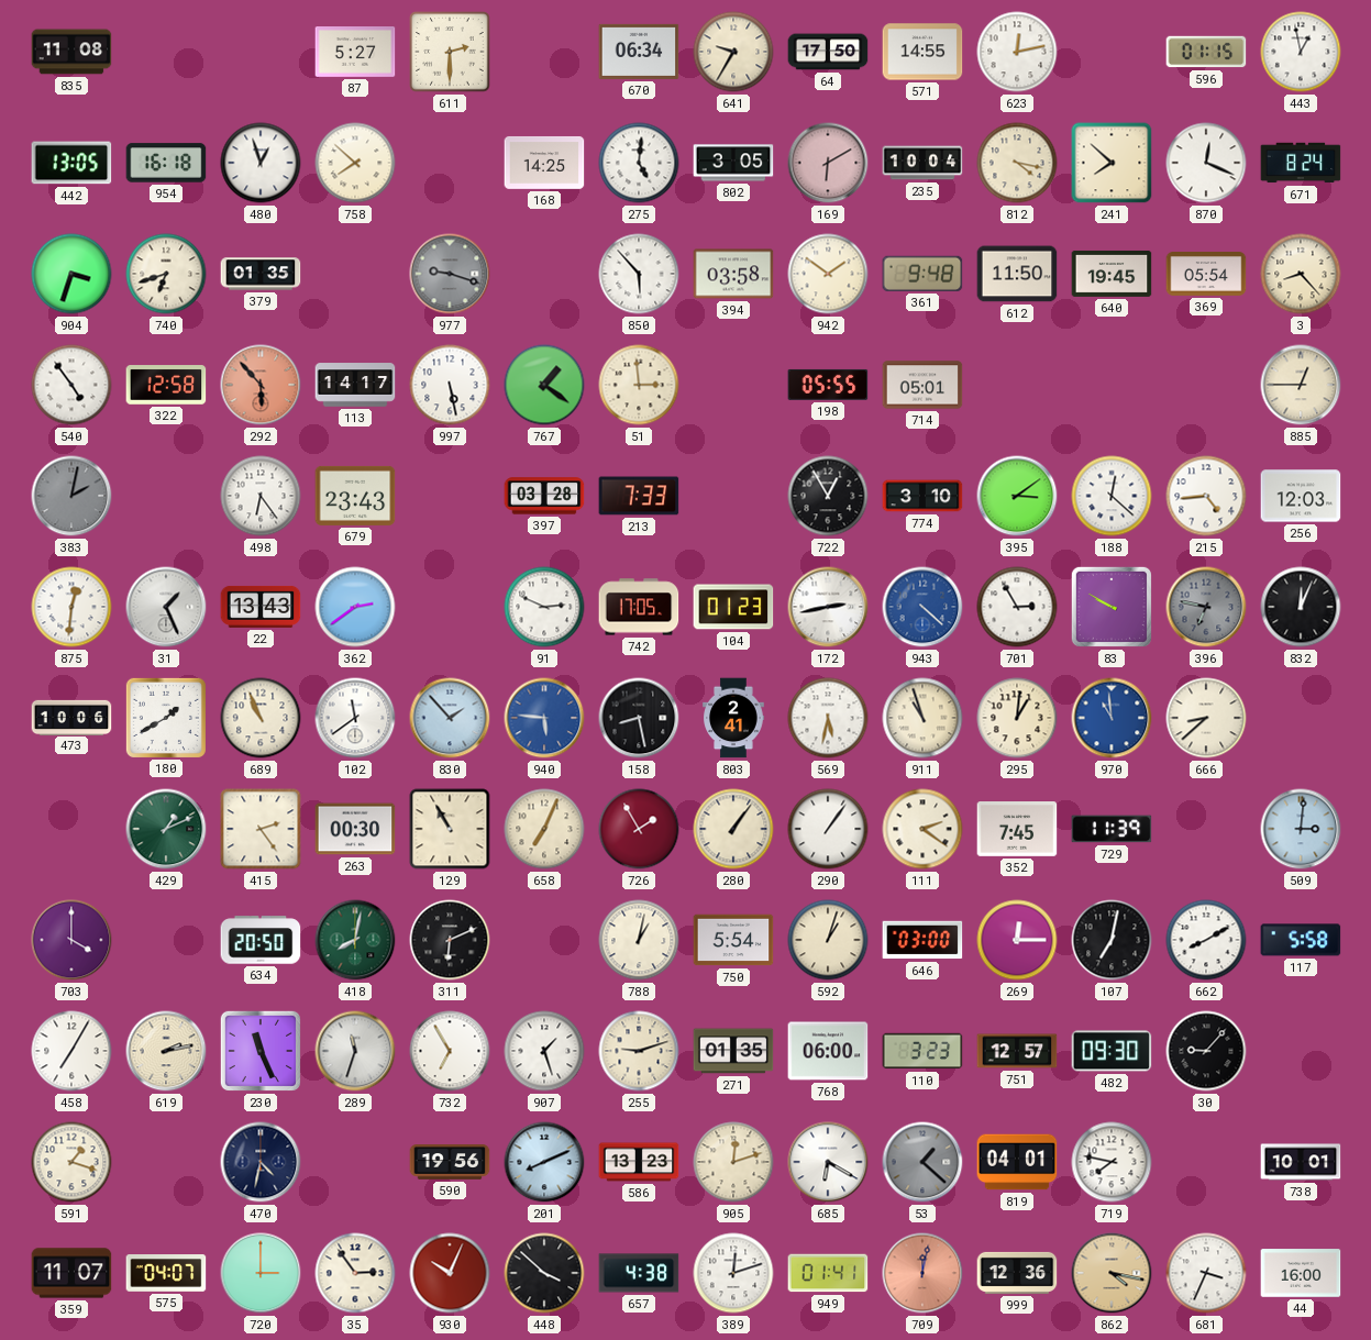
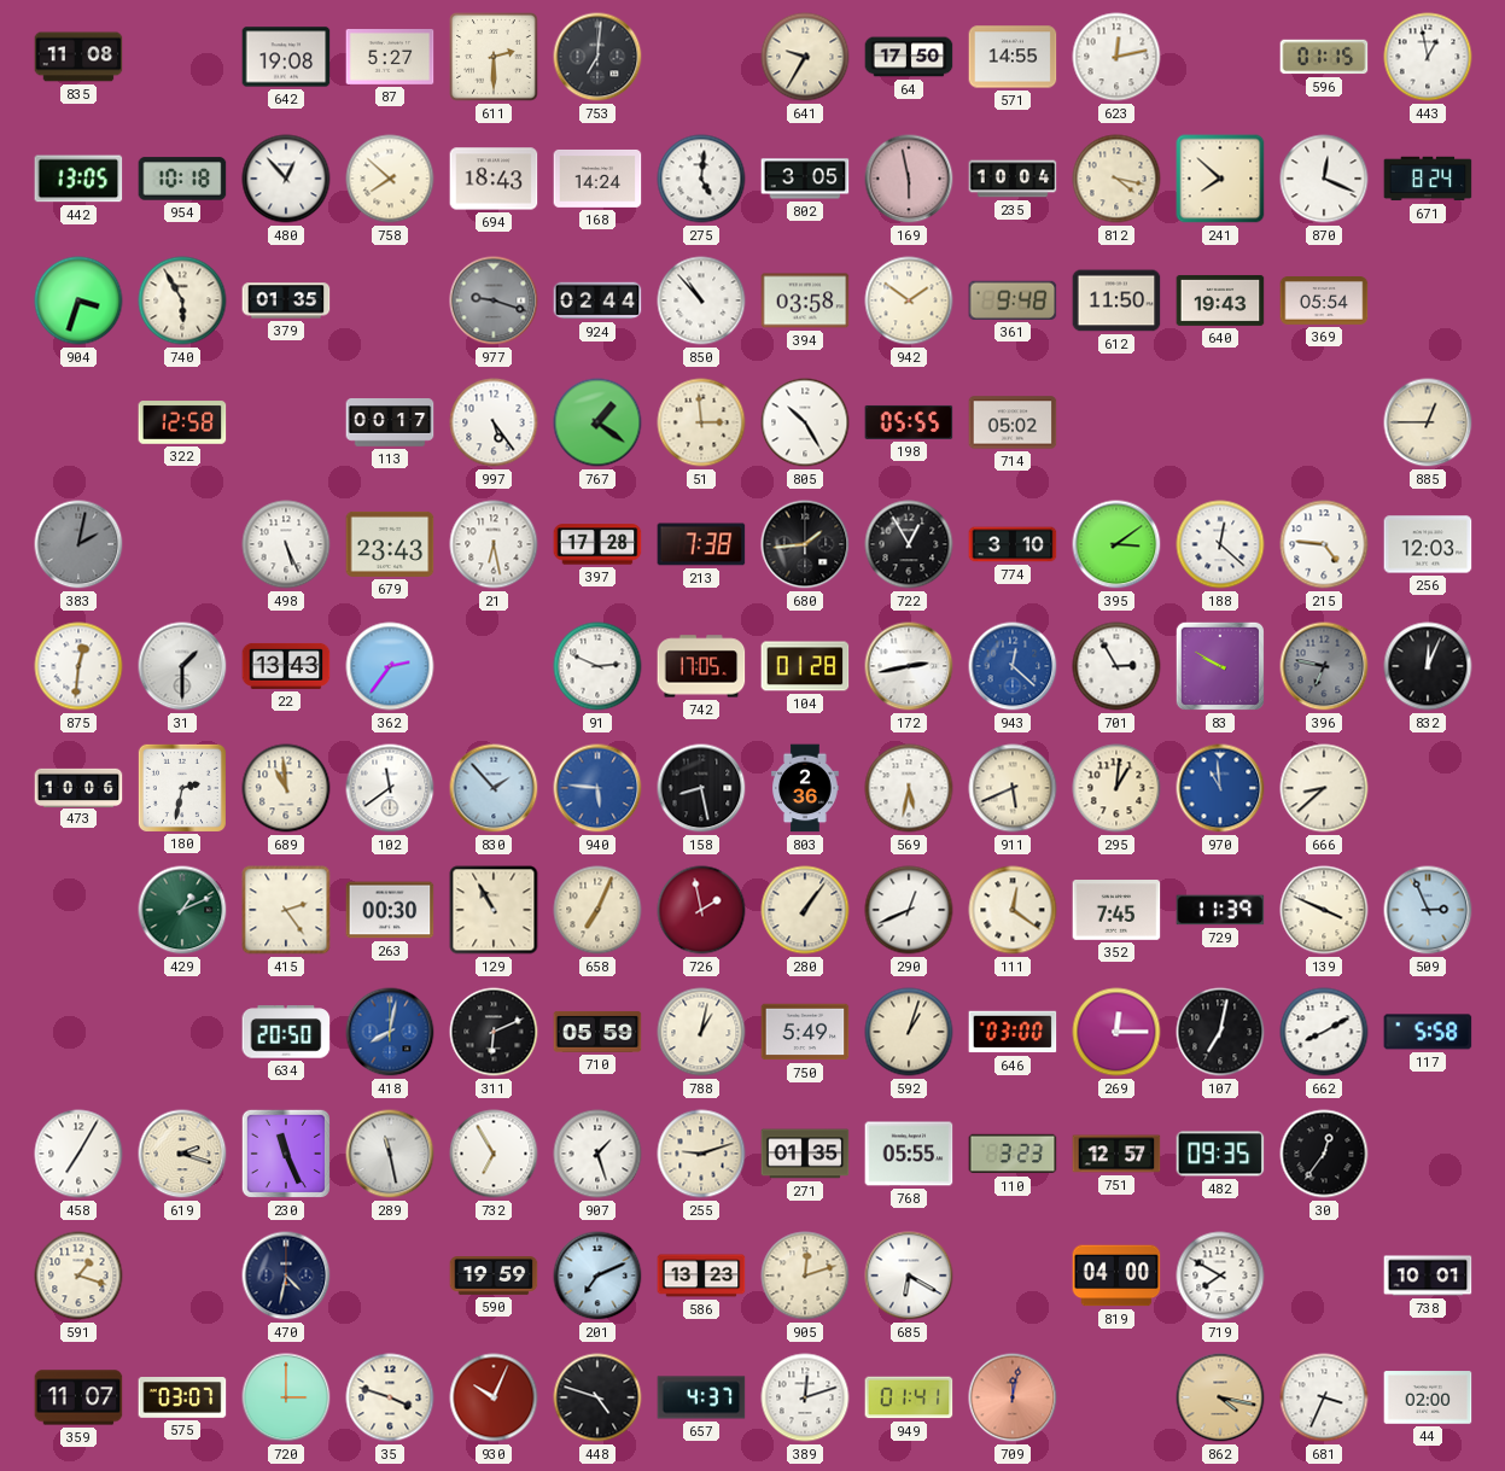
642: none -> 19:08 (286, 57)
753: none -> 7:01 (597, 57)
670: 06:34 -> none (639, 52)
954: 16:18 -> 10:18 (182, 179)
480: 12:57 -> 12:53 (286, 179)
694: none -> 18:43 (494, 179)
168: 14:25 -> 14:24 (597, 179)
169: 6:10 -> 5:58 (909, 179)
740: 6:42 -> 5:55 (182, 300)
924: none -> 02:44 (597, 300)
850: 5:53 -> 10:53 (701, 300)
640: 19:45 -> 19:43 (1220, 300)
3: 8:23 -> none (1301, 274)
540: 4:54 -> none (71, 385)
292: 5:53 -> none (261, 385)
113: 14:17 -> 00:17 (390, 422)
997: 5:28 -> 5:24 (494, 422)
805: none -> 10:25 (805, 422)
714: 05:01 -> 05:02 (1013, 422)
498: 6:24 -> 5:26 (286, 544)
21: none -> 6:28 (494, 544)
397: 03:28 -> 17:28 (597, 544)
213: 7:33 -> 7:38 (701, 544)
680: none -> 1:44 (805, 544)
215: 4:44 -> 4:46 (1324, 544)
31: 1:26 -> 1:30 (182, 666)
362: 2:39 -> 2:36 (390, 666)
104: 01:23 -> 01:28 (805, 666)
943: 4:22 -> 12:22 (1013, 666)
180: 1:40 -> 2:32 (182, 788)
689: 10:56 -> 10:59 (286, 788)
803: 2:41 -> 2:36 (805, 788)
911: 10:57 -> 5:41 (1013, 788)
726: 1:55 -> 1:58 (701, 910)
290: 1:06 -> 12:41 (909, 910)
111: 2:21 -> 12:21 (1013, 910)
139: none -> 3:49 (1324, 910)
509: 3:01 -> 2:56 (1428, 910)
703: 4:00 -> none (71, 940)
418 dial: green -> blue (390, 1032)
710: none -> 05:59 (597, 1032)
750: 5:54 -> 5:49 (805, 1032)
619: 2:13 -> 2:18 (182, 1154)
289: 11:33 -> 11:28 (390, 1154)
768: 06:00 -> 05:55 (909, 1154)
482: 09:30 -> 09:35 (1220, 1154)
30: 9:07 -> 12:36 (1324, 1154)
590: 19:56 -> 19:59 (494, 1276)
201: 8:11 -> 7:11 (597, 1276)
53: 1:22 -> none (922, 1162)
819: 04:01 -> 04:00 (1116, 1276)
719: 7:47 -> 7:50 (1220, 1276)
575: 04:07 -> 03:07 (182, 1397)
35: 2:54 -> 3:48 (390, 1397)
448: 3:52 -> 4:48 (597, 1397)
657: 4:38 -> 4:37 (701, 1397)
999: 12:36 -> none (1017, 1273)
44: 16:00 -> 02:00 (1428, 1397)
